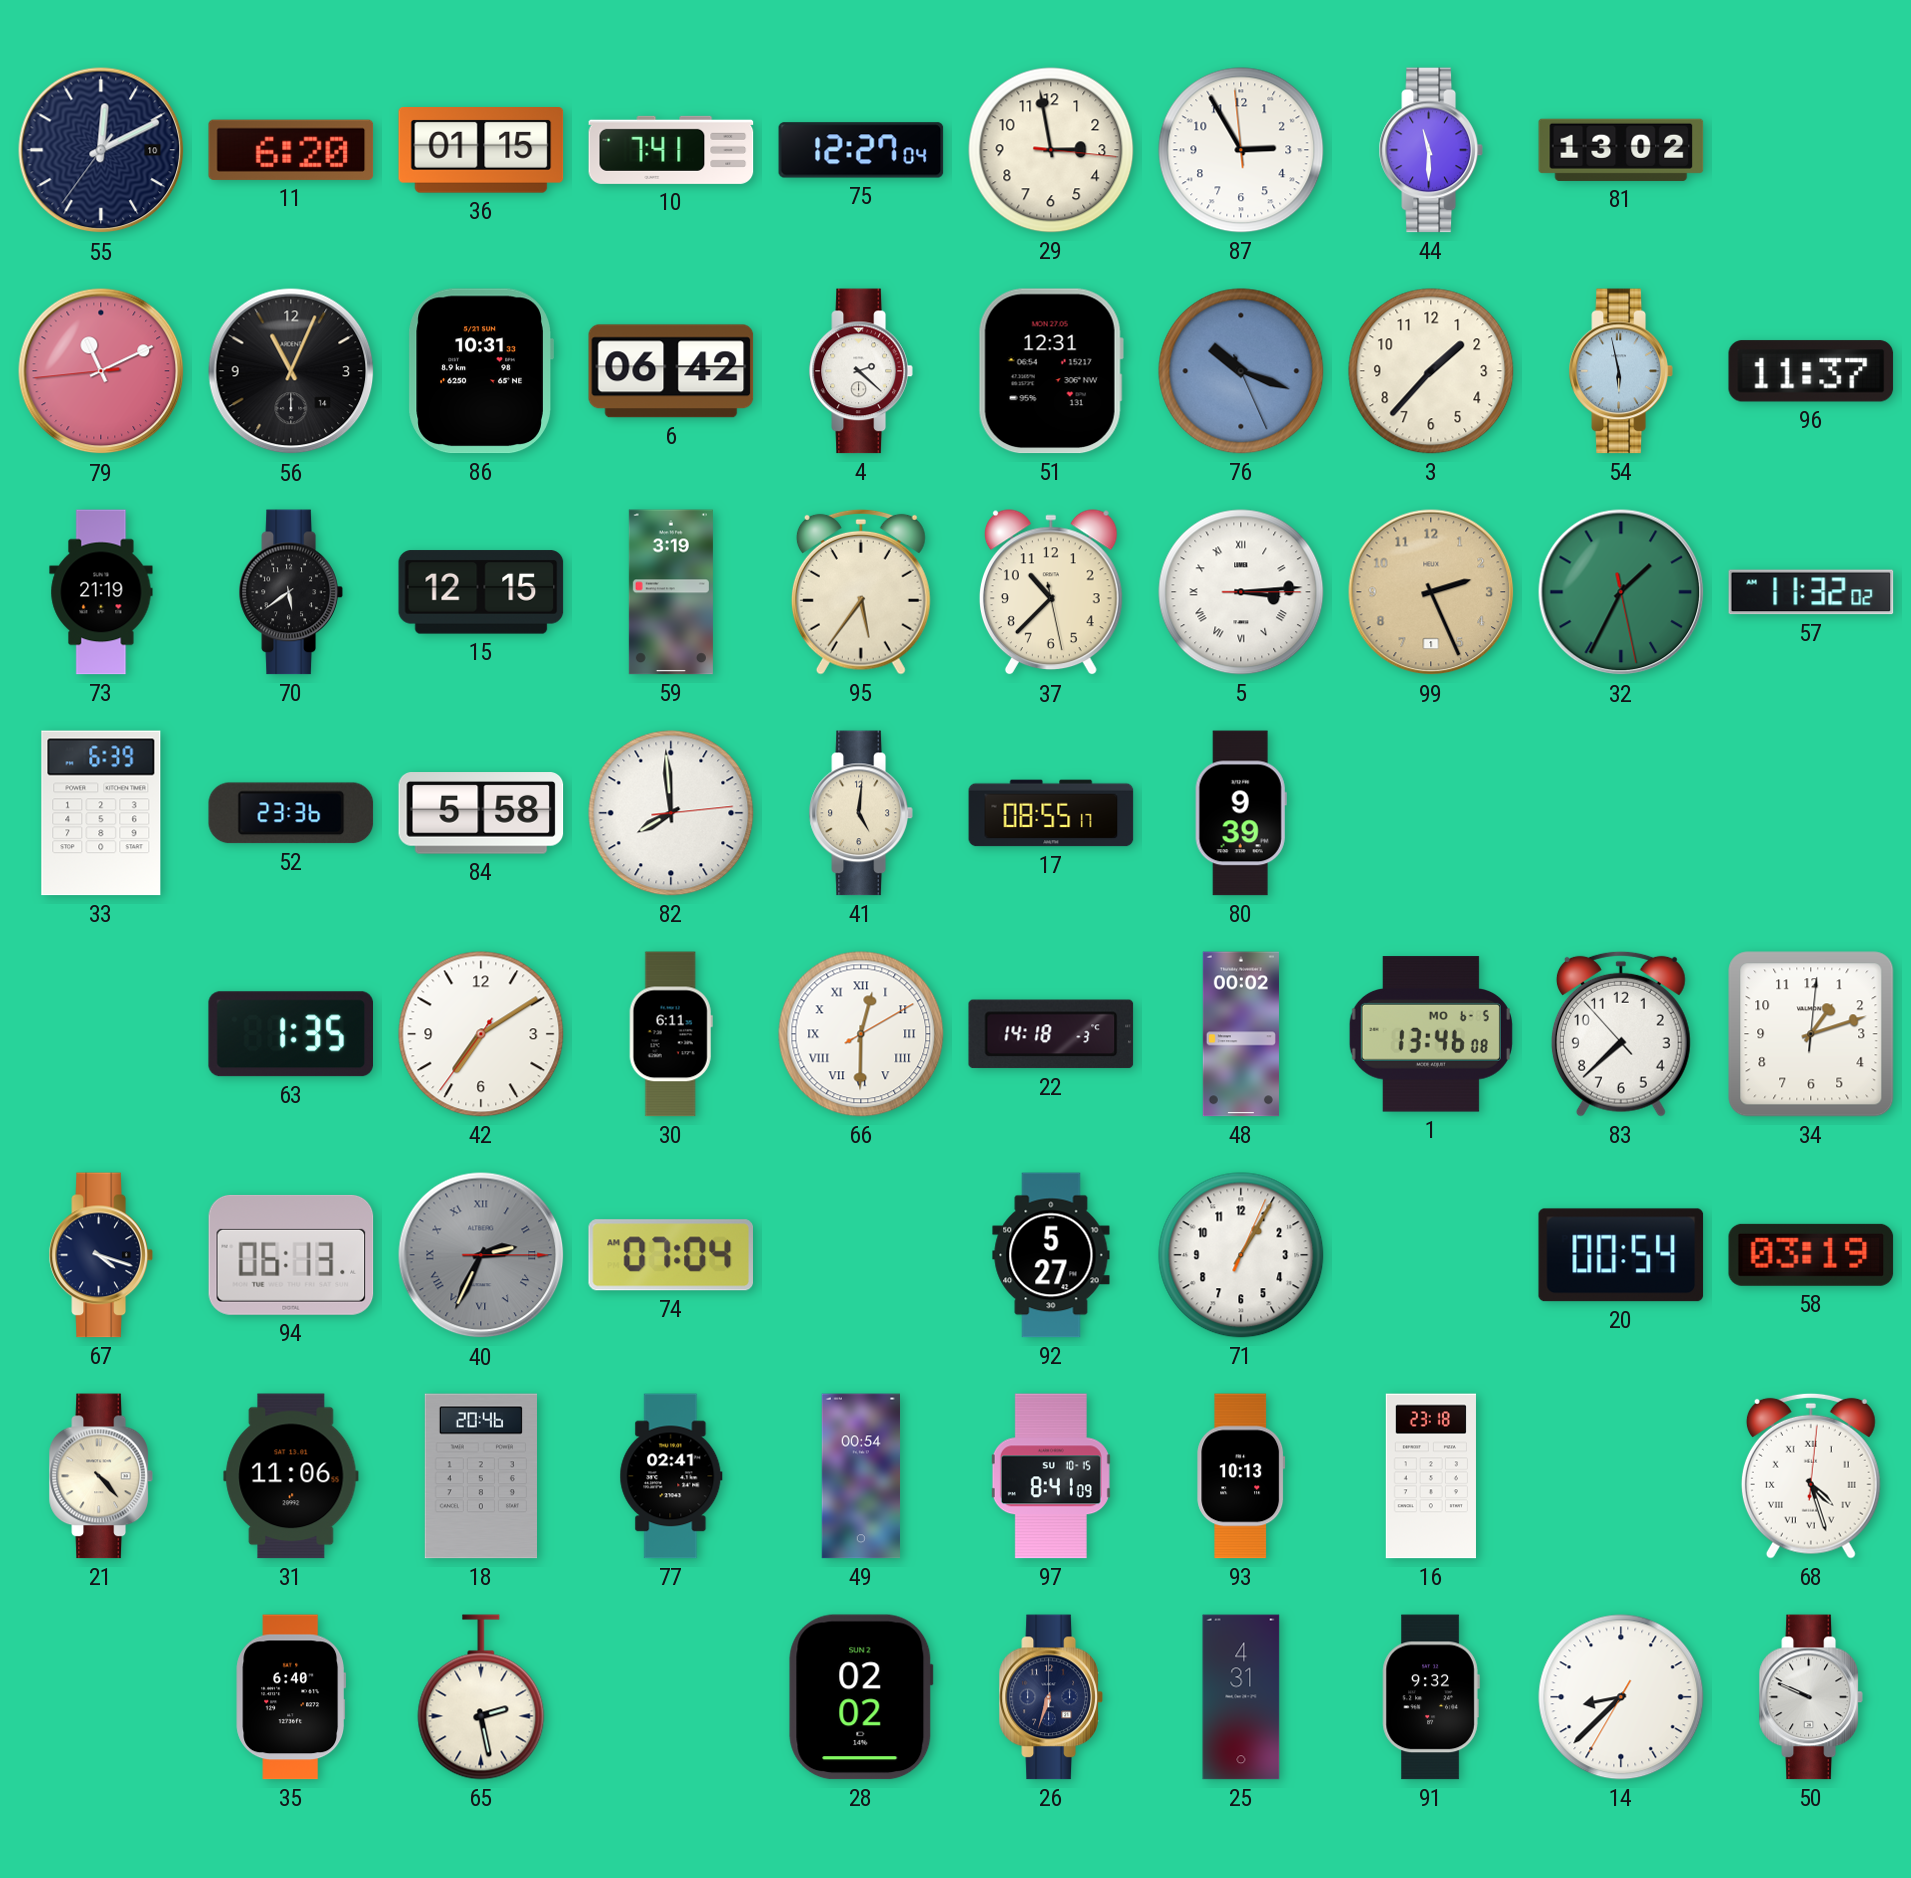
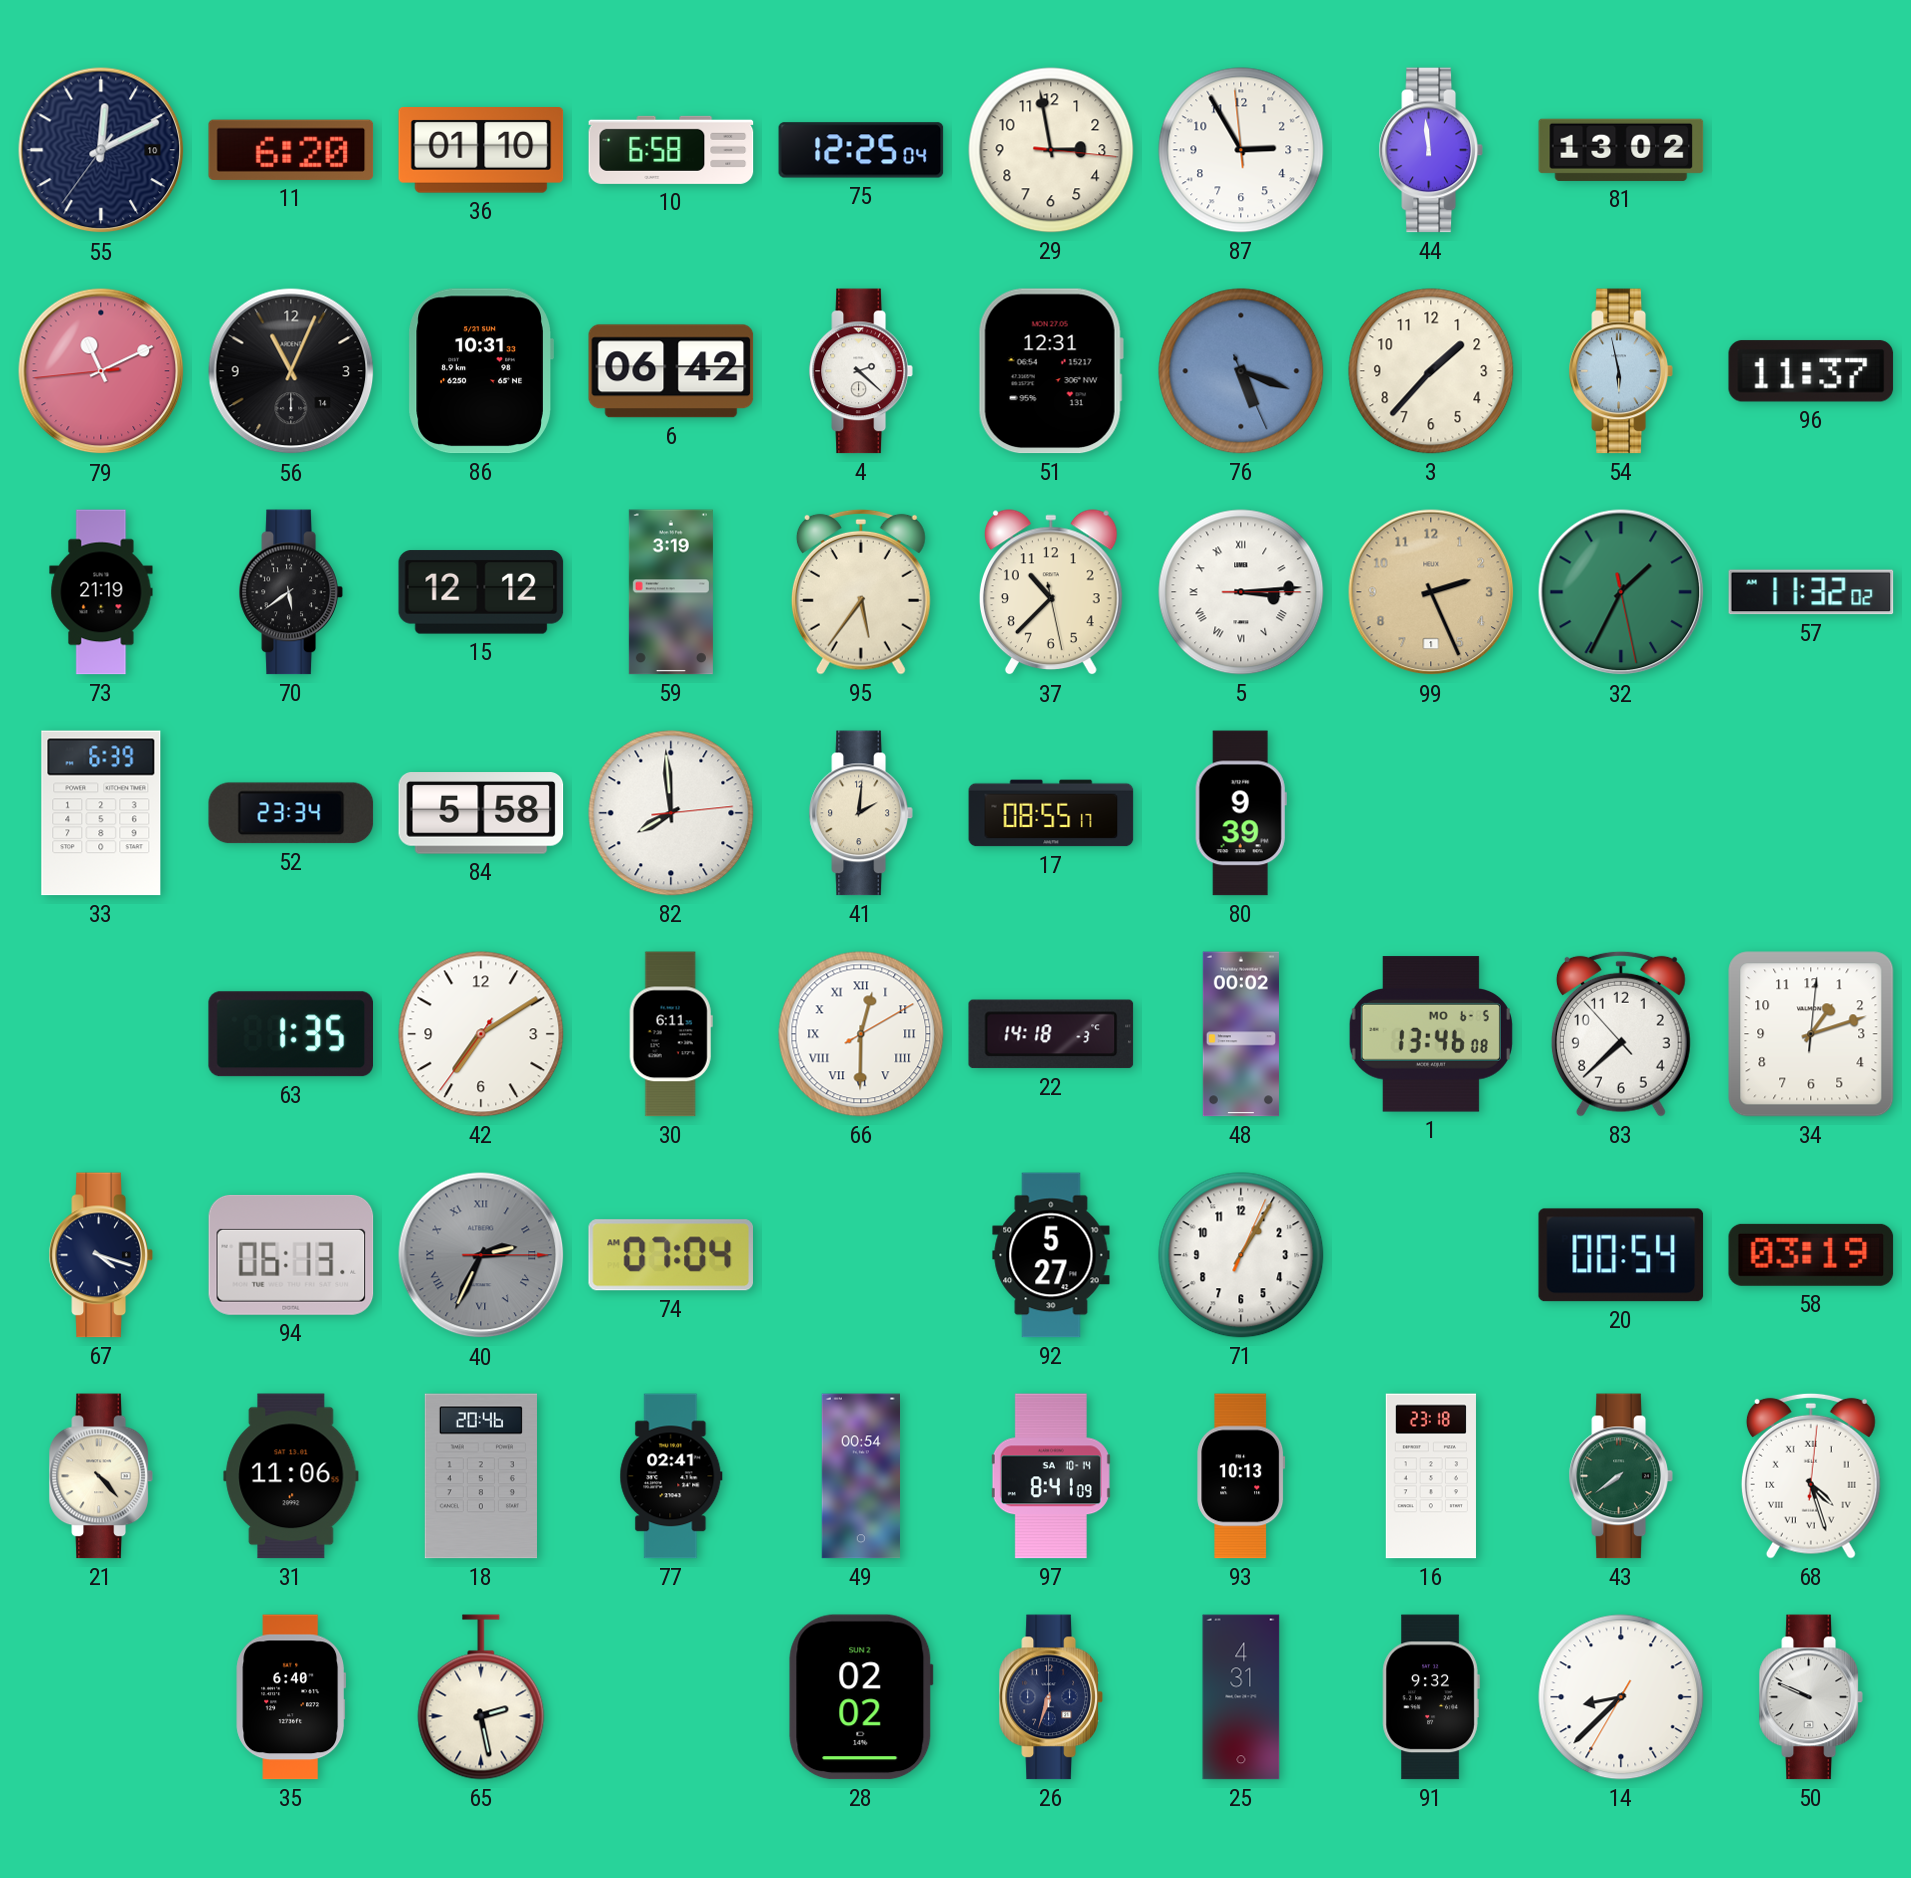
36: 01:15 -> 01:10 (481, 151)
10: 7:41 -> 6:58 (671, 150)
75: 12:27 -> 12:25 (861, 150)
44: 11:30 -> 11:59 (1431, 150)
76: 10:18 -> 5:18 (1241, 371)
15: 12:15 -> 12:12 (481, 592)
52: 23:36 -> 23:34 (291, 813)
41: 5:01 -> 2:01 (861, 813)
97 date: SU 10-15 -> SA 10-14 (1051, 1476)
43: none -> 7:39 (1621, 1476)
